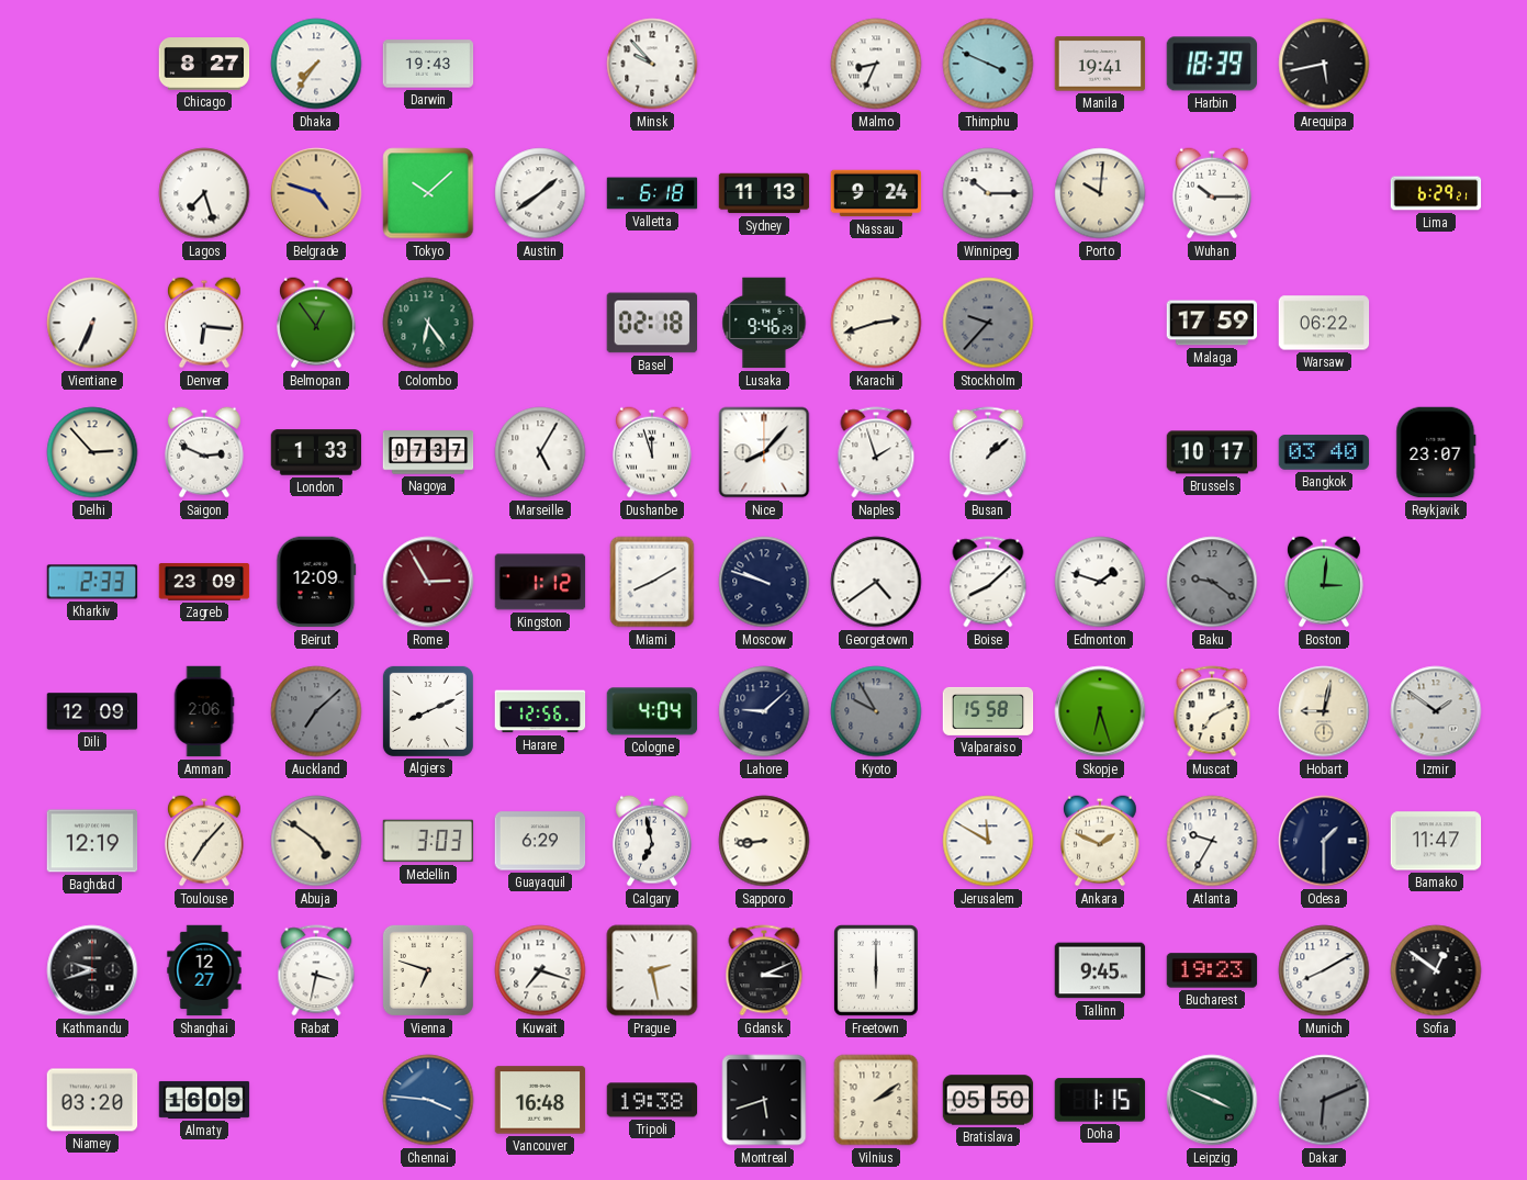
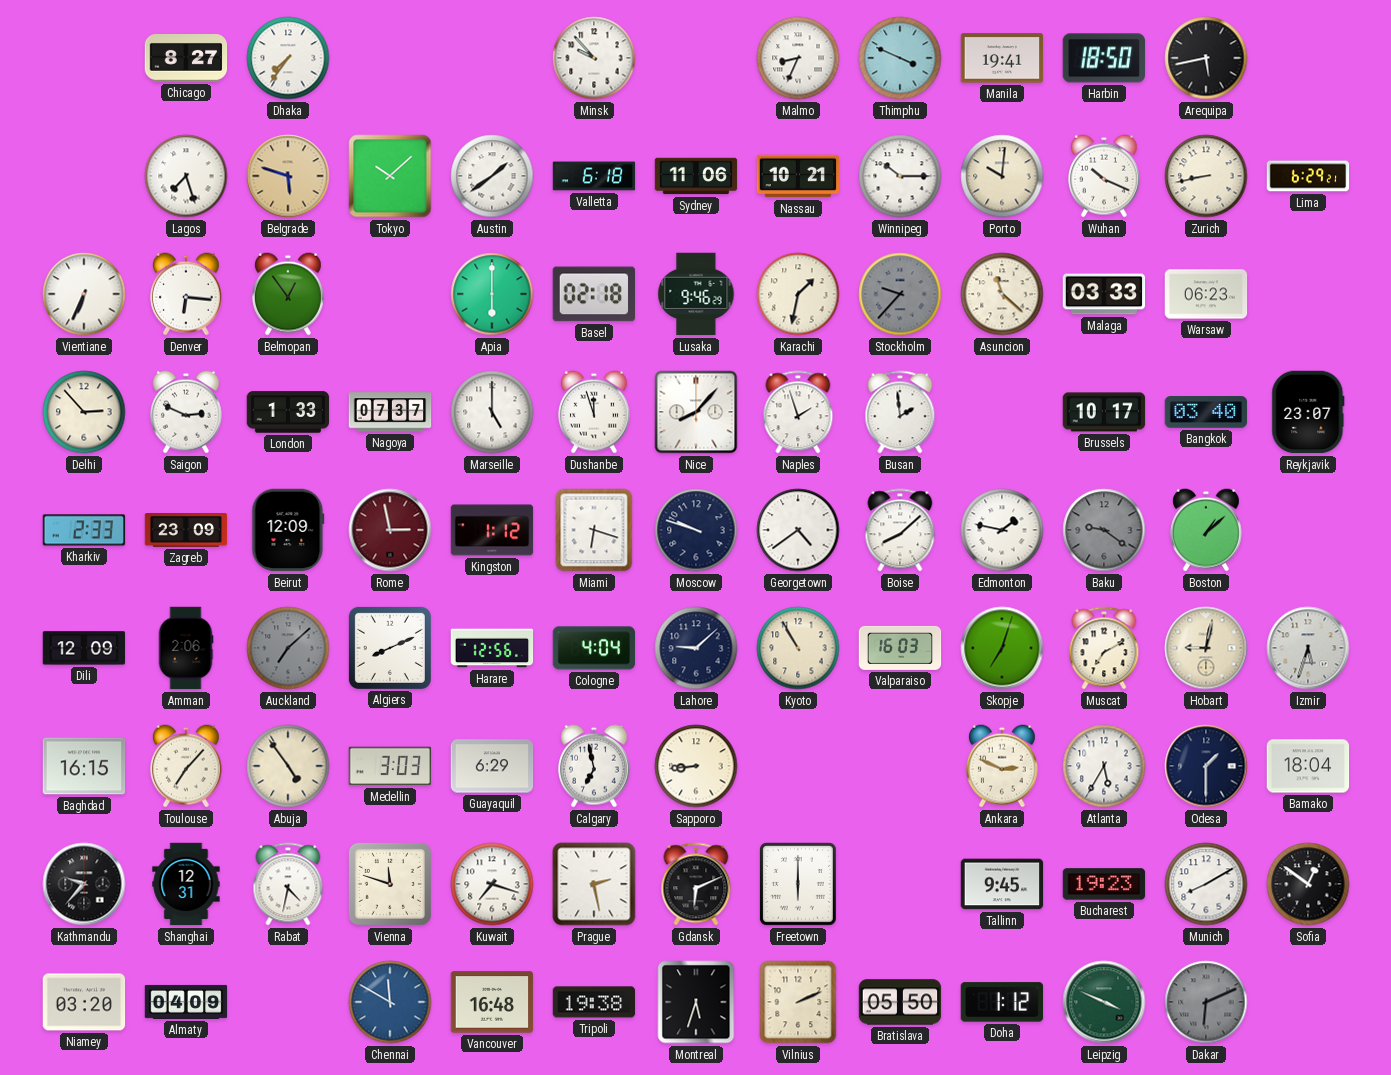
Darwin: 19:43 -> none (428, 64)
Harbin: 18:39 -> 18:50 (1104, 58)
Belgrade: 4:48 -> 5:48 (288, 176)
Sydney: 11:13 -> 11:06 (696, 176)
Nassau: 9:24 -> 10:21 (798, 176)
Wuhan: 10:15 -> 10:19 (1104, 176)
Zurich: none -> 8:43 (1206, 176)
Colombo: 6:24 -> none (428, 323)
Apia: none -> 6:00 (492, 294)
Karachi: 2:42 -> 1:32 (798, 294)
Asuncion: none -> 11:22 (1002, 294)
Malaga: 17:59 -> 03:33 (1104, 294)
Warsaw: 06:22 -> 06:23 (1206, 294)
Marseille: 5:05 -> 5:00 (492, 412)
Busan: 1:08 -> 1:59 (900, 412)
Rome: 2:55 -> 2:58 (390, 530)
Miami: 8:10 -> 6:18 (594, 530)
Edmonton: 1:48 -> 1:47 (1002, 530)
Boston: 3:01 -> 1:08 (1206, 530)
Kyoto: 9:55 -> 10:55 (798, 648)
Kyoto dial: grey -> cream (798, 648)
Valparaiso: 15:58 -> 16:03 (900, 648)
Skopje: 6:27 -> 7:03 (1002, 648)
Izmir: 1:51 -> 5:33 (1308, 648)
Baghdad: 12:19 -> 16:15 (84, 766)
Abuja: 4:51 -> 4:54 (288, 766)
Jerusalem: 11:50 -> none (988, 841)
Ankara: 1:49 -> 2:49 (1002, 766)
Atlanta: 9:35 -> 5:35 (1104, 766)
Bamako: 11:47 -> 18:04 (1308, 766)
Kathmandu: 9:42 -> 9:37 (84, 884)
Shanghai: 12:27 -> 12:31 (186, 884)
Rabat: 3:32 -> 4:32 (288, 884)
Vienna: 6:48 -> 11:48 (390, 884)
Gdansk: 3:11 -> 6:11 (696, 884)
Almaty: 16:09 -> 04:09 (186, 1002)
Chennai: 3:46 -> 11:50 (390, 1002)
Montreal: 5:42 -> 5:33 (696, 1002)
Vilnius: 2:09 -> 2:11 (798, 1002)
Doha: 1:15 -> 1:12 (1002, 1002)
